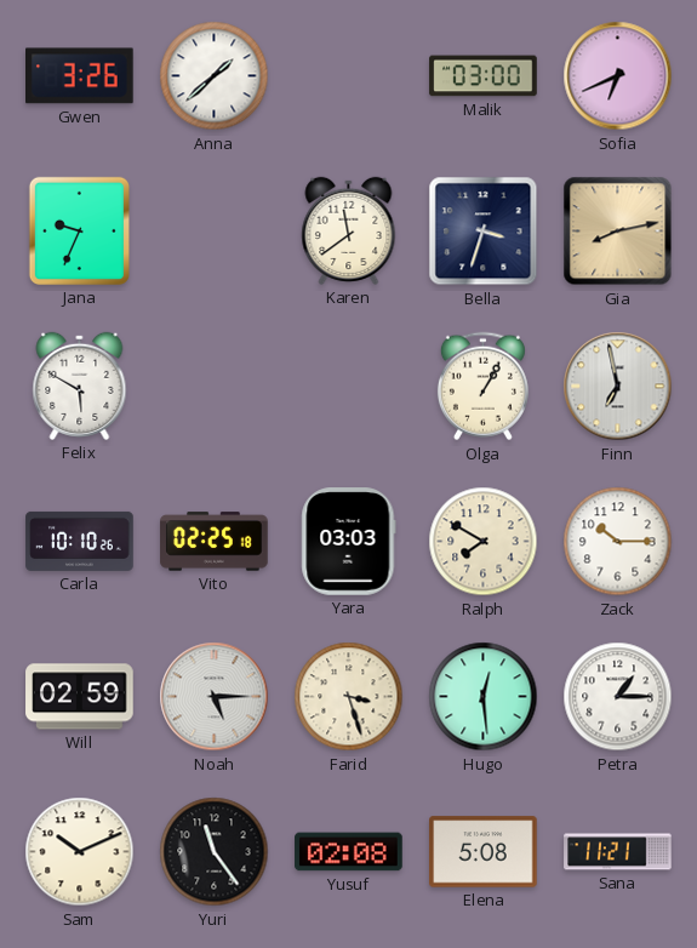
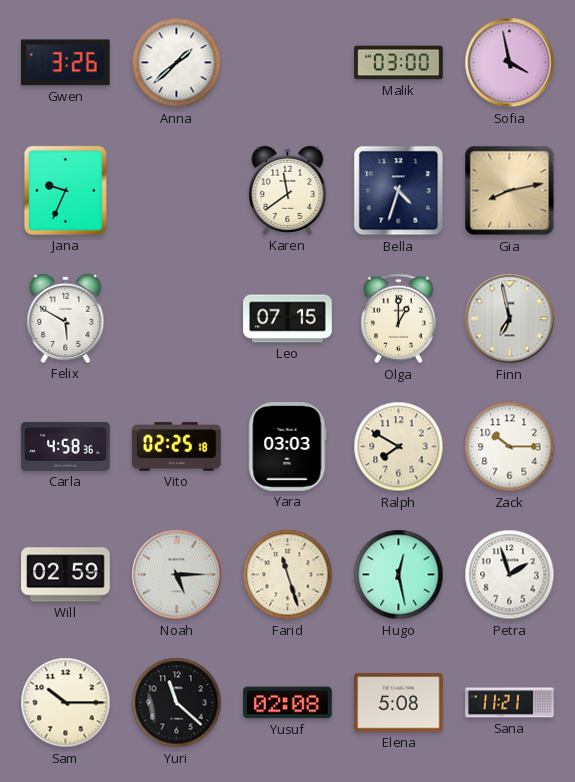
Sofia: 6:41 -> 3:58 (510, 63)
Bella: 3:33 -> 4:33 (399, 191)
Leo: none -> 07:15 (288, 319)
Olga: 1:05 -> 1:00 (398, 319)
Carla: 10:10 -> 4:58 (66, 446)
Farid: 3:27 -> 11:27 (288, 575)
Hugo: 12:29 -> 12:28 (399, 575)
Petra: 1:15 -> 1:57 (510, 575)
Sam: 10:11 -> 10:15 (66, 703)
Yuri: 11:24 -> 11:22 (177, 703)
